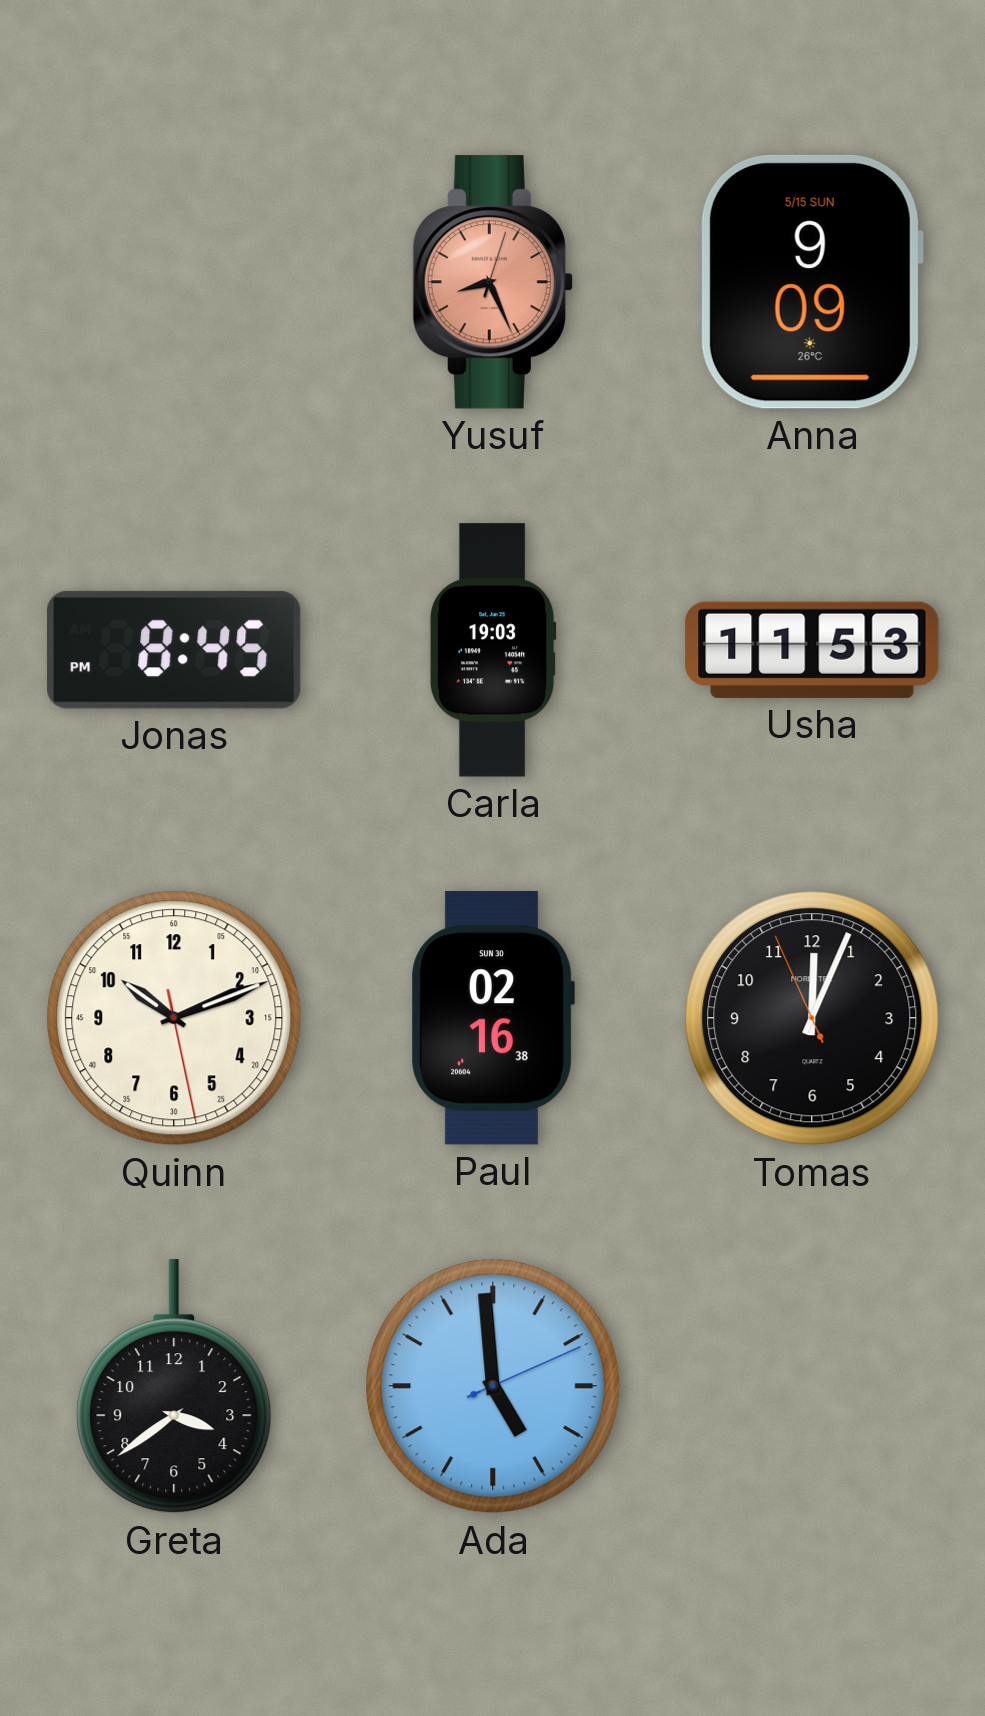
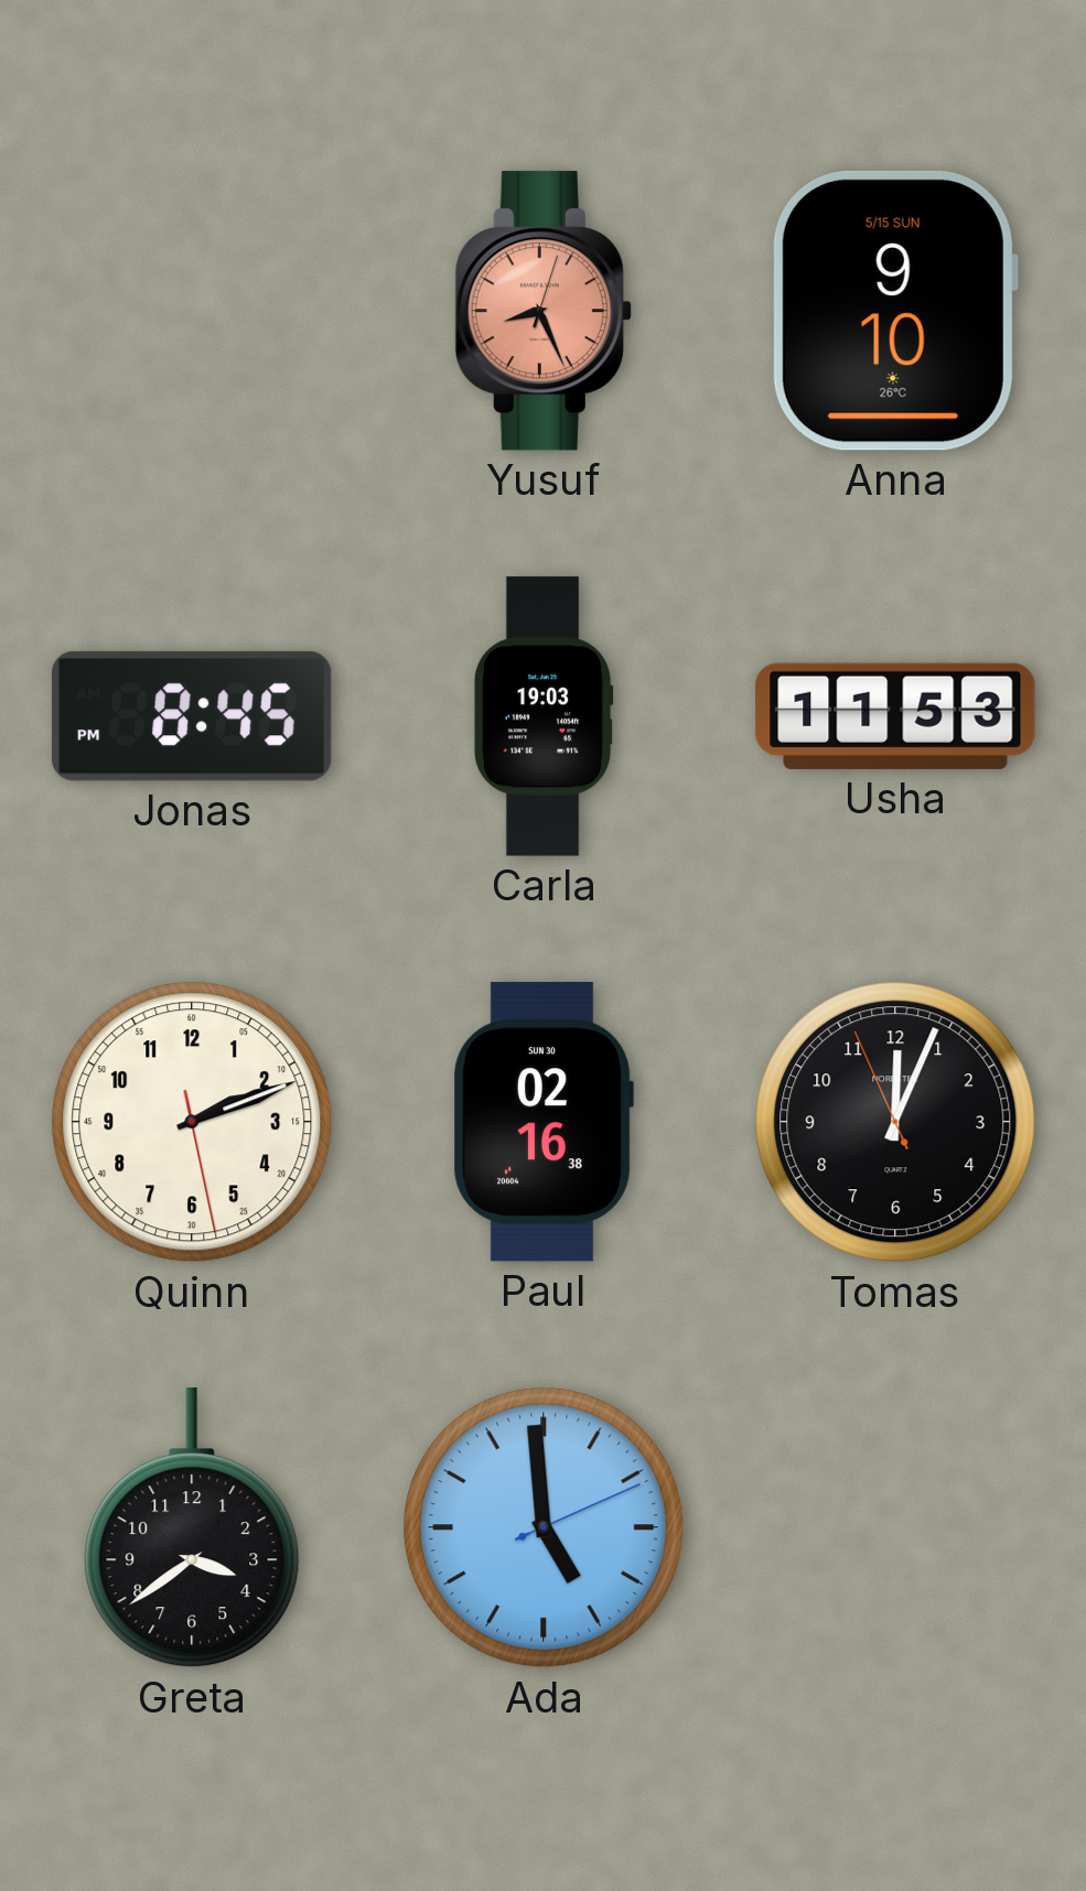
Anna: 9:09 -> 9:10 (894, 311)
Quinn: 10:11 -> 2:11 (192, 1122)
